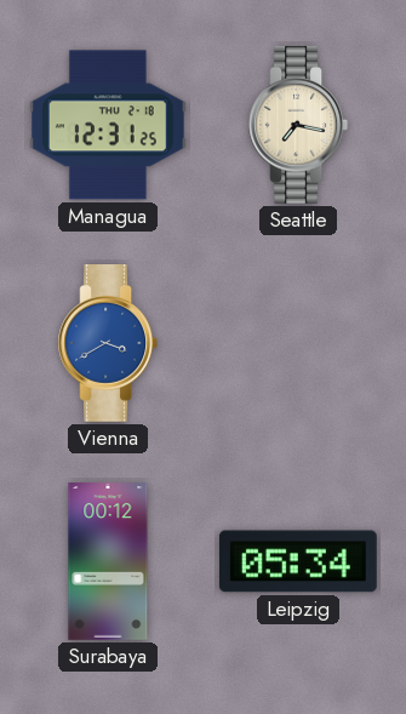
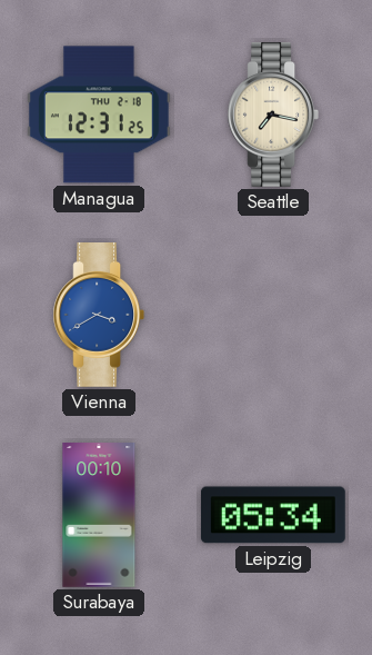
Surabaya: 00:12 -> 00:10 (99, 516)
